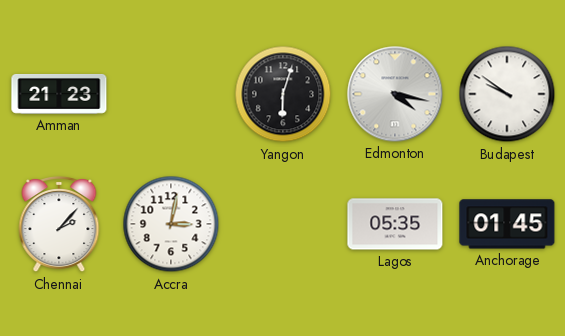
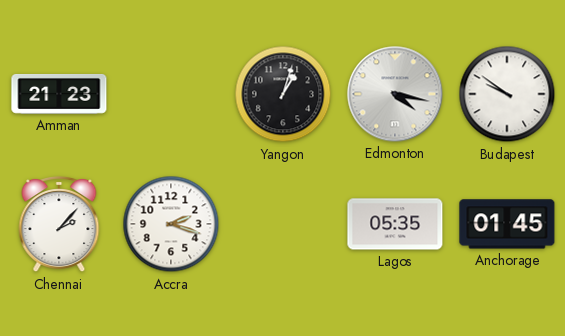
Yangon: 6:03 -> 1:03 (283, 94)
Accra: 3:02 -> 2:18 (171, 224)
